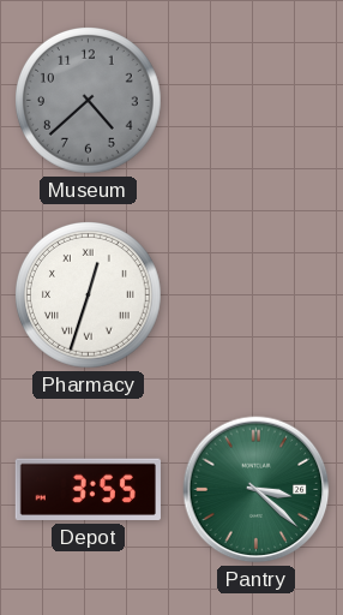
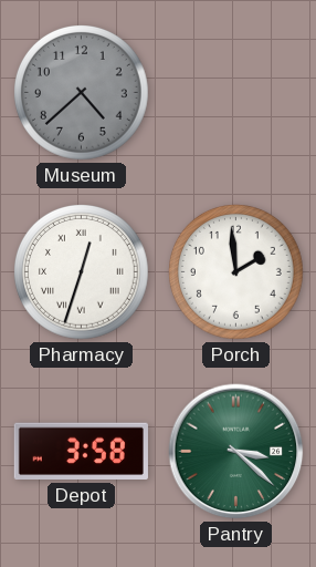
Porch: none -> 1:59 (236, 272)
Depot: 3:55 -> 3:58 (81, 452)
